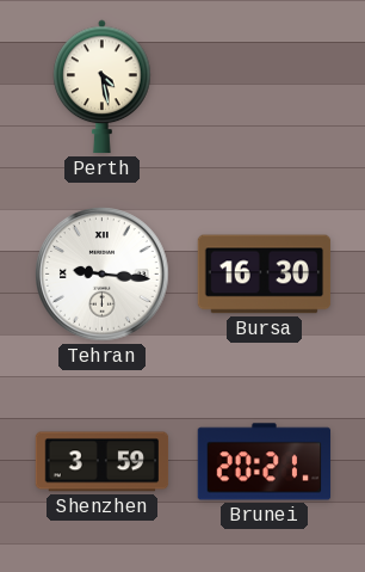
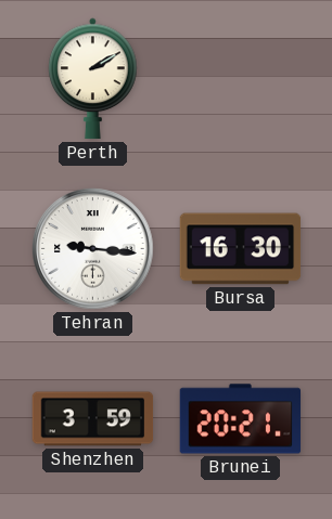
Perth: 4:28 -> 2:10 (93, 79)
